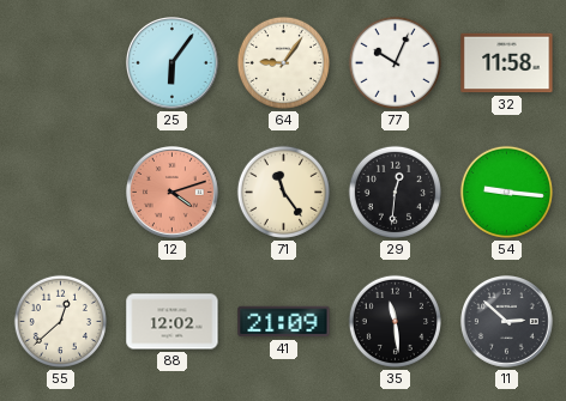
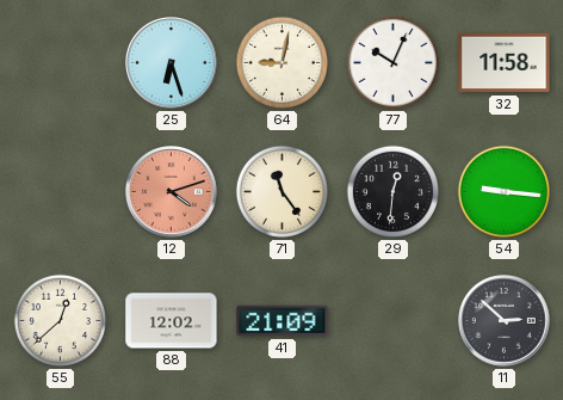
25: 6:06 -> 6:27 (172, 63)
64: 9:06 -> 9:02 (281, 62)
35: 11:29 -> none (395, 321)
